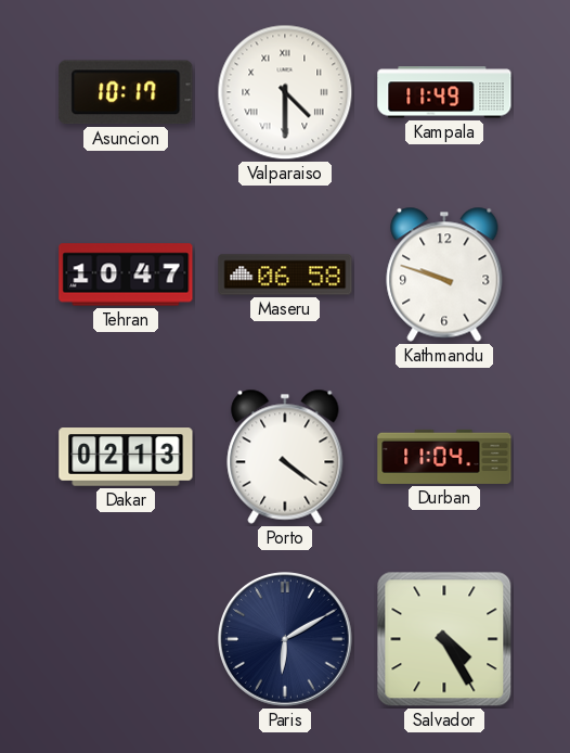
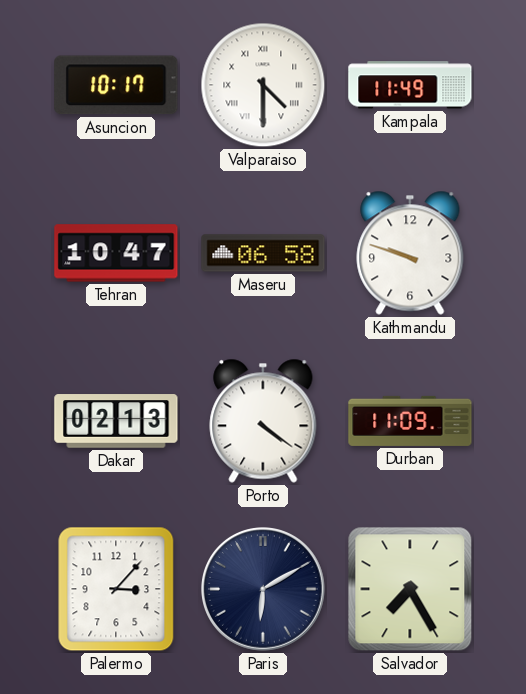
Durban: 11:04 -> 11:09 (410, 421)
Palermo: none -> 3:07 (116, 589)
Salvador: 4:25 -> 7:25 (410, 589)
